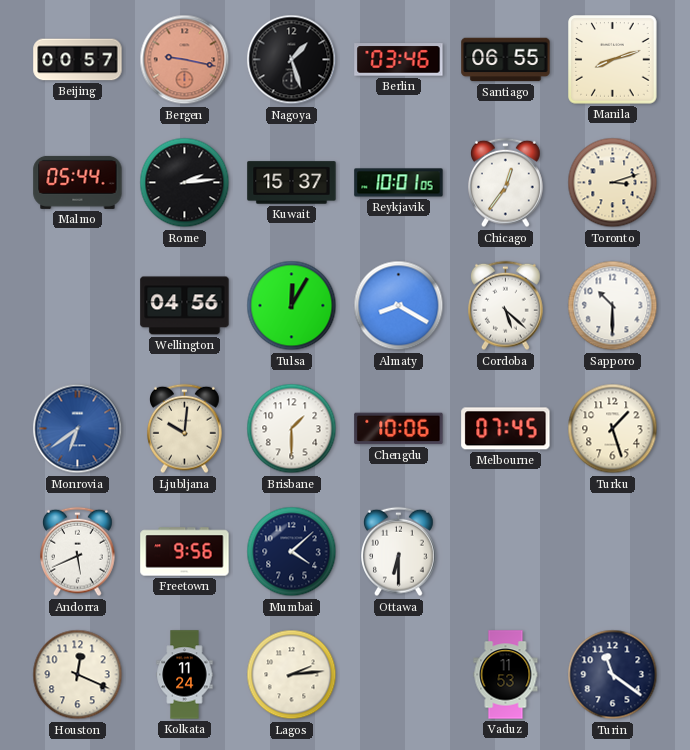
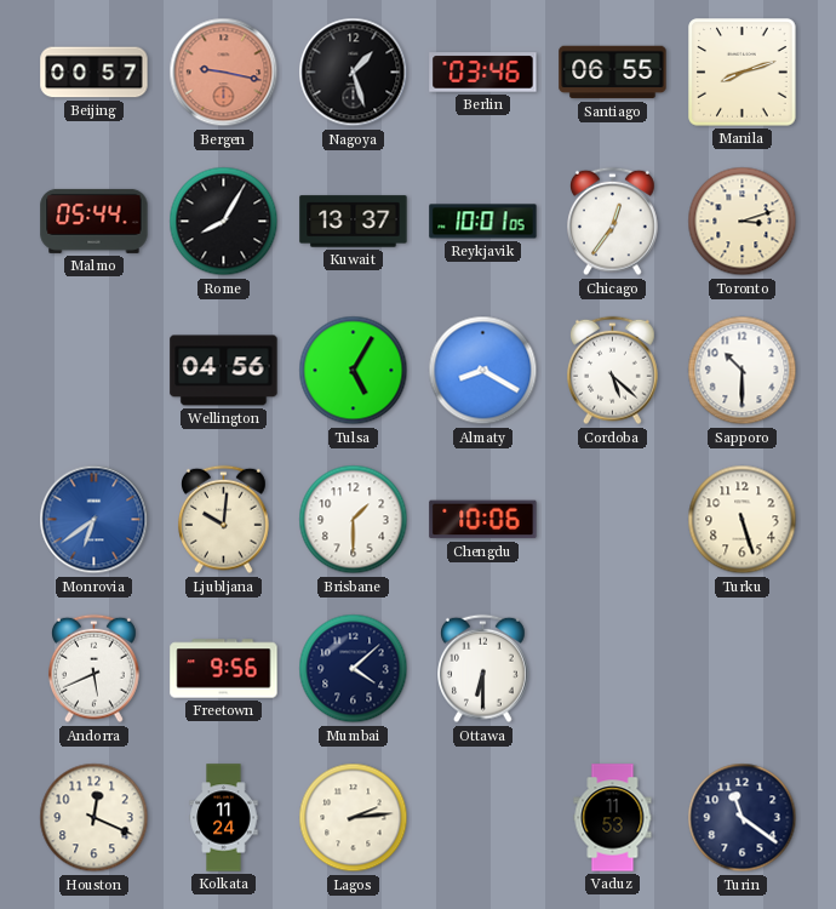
Rome: 2:14 -> 8:05 (224, 222)
Kuwait: 15:37 -> 13:37 (354, 222)
Tulsa: 12:05 -> 5:05 (354, 371)
Melbourne: 07:45 -> none (506, 429)
Turku: 1:27 -> 5:27 (743, 520)
